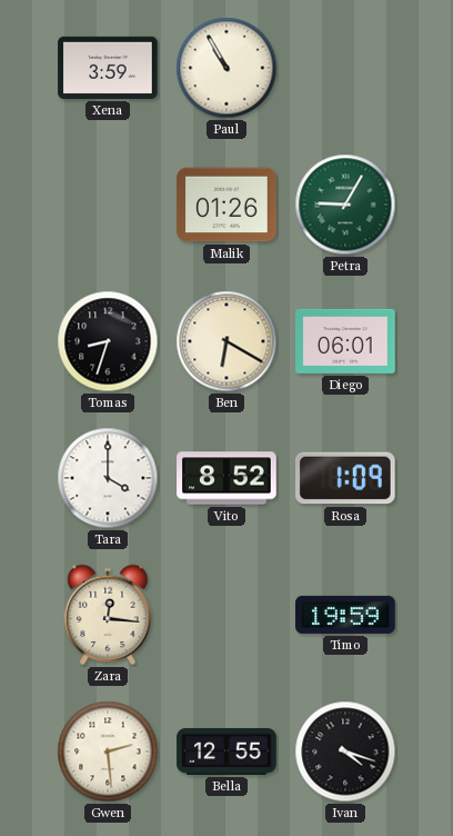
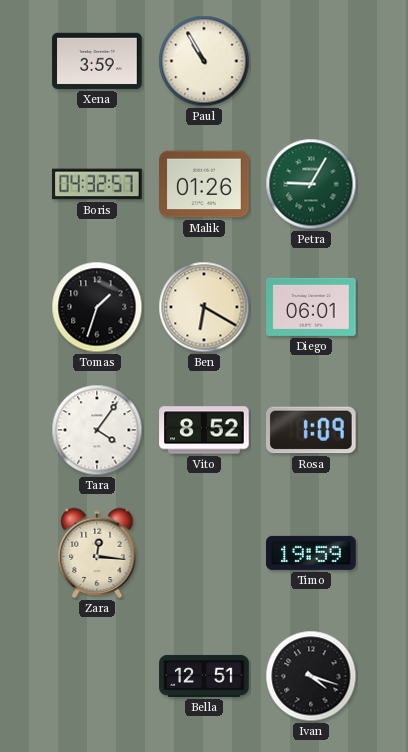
Boris: none -> 04:32 (97, 184)
Tomas: 8:33 -> 1:33 (97, 307)
Tara: 4:00 -> 4:06 (97, 430)
Gwen: 2:29 -> none (108, 752)
Bella: 12:55 -> 12:51 (204, 676)
